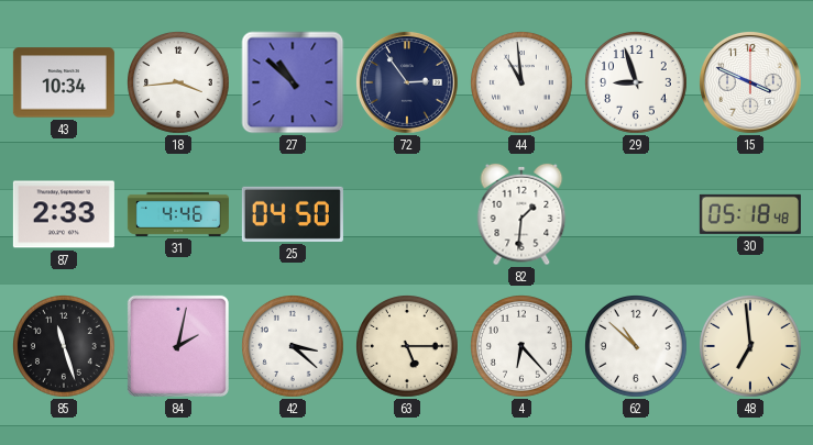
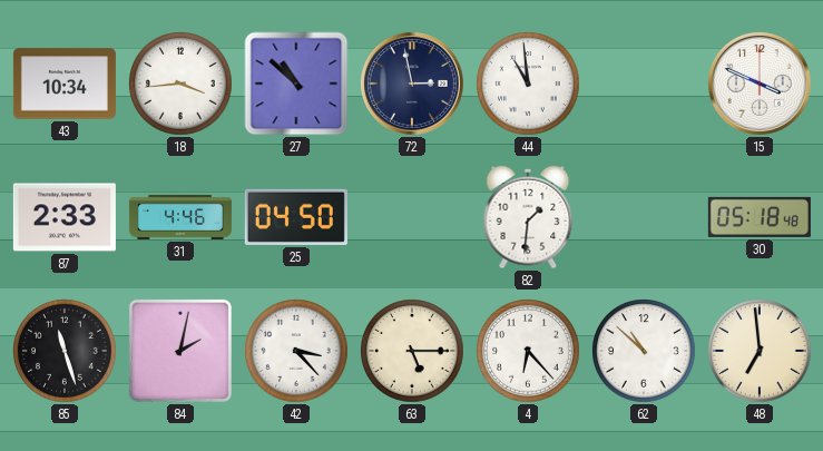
72: 2:54 -> 2:58 (412, 84)
29: 8:57 -> none (637, 84)
42: 3:22 -> 3:23 (297, 352)
